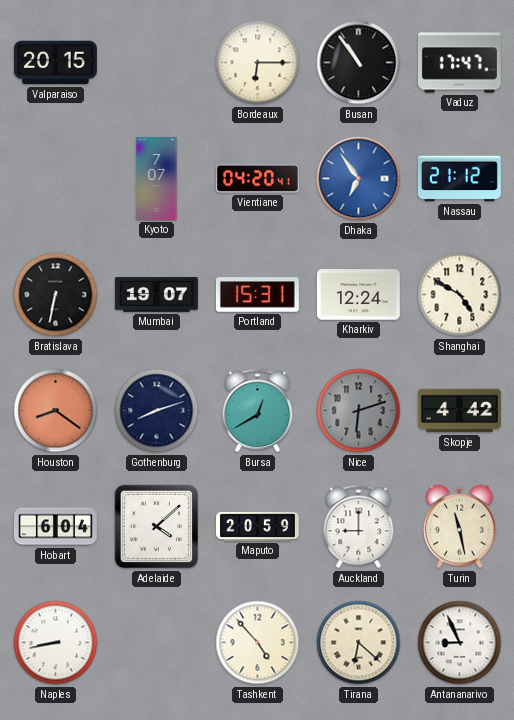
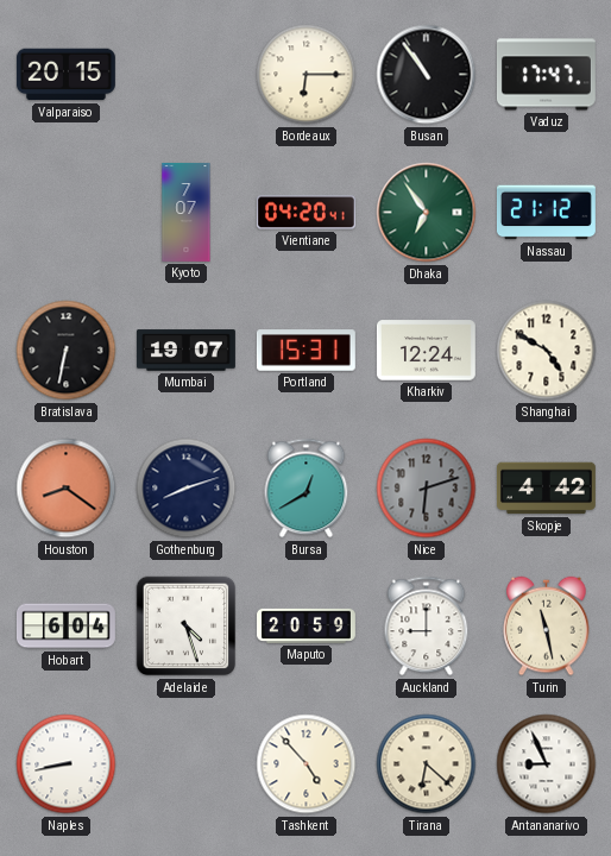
Dhaka dial: blue -> green (427, 213)
Adelaide: 4:08 -> 4:27 (187, 627)
